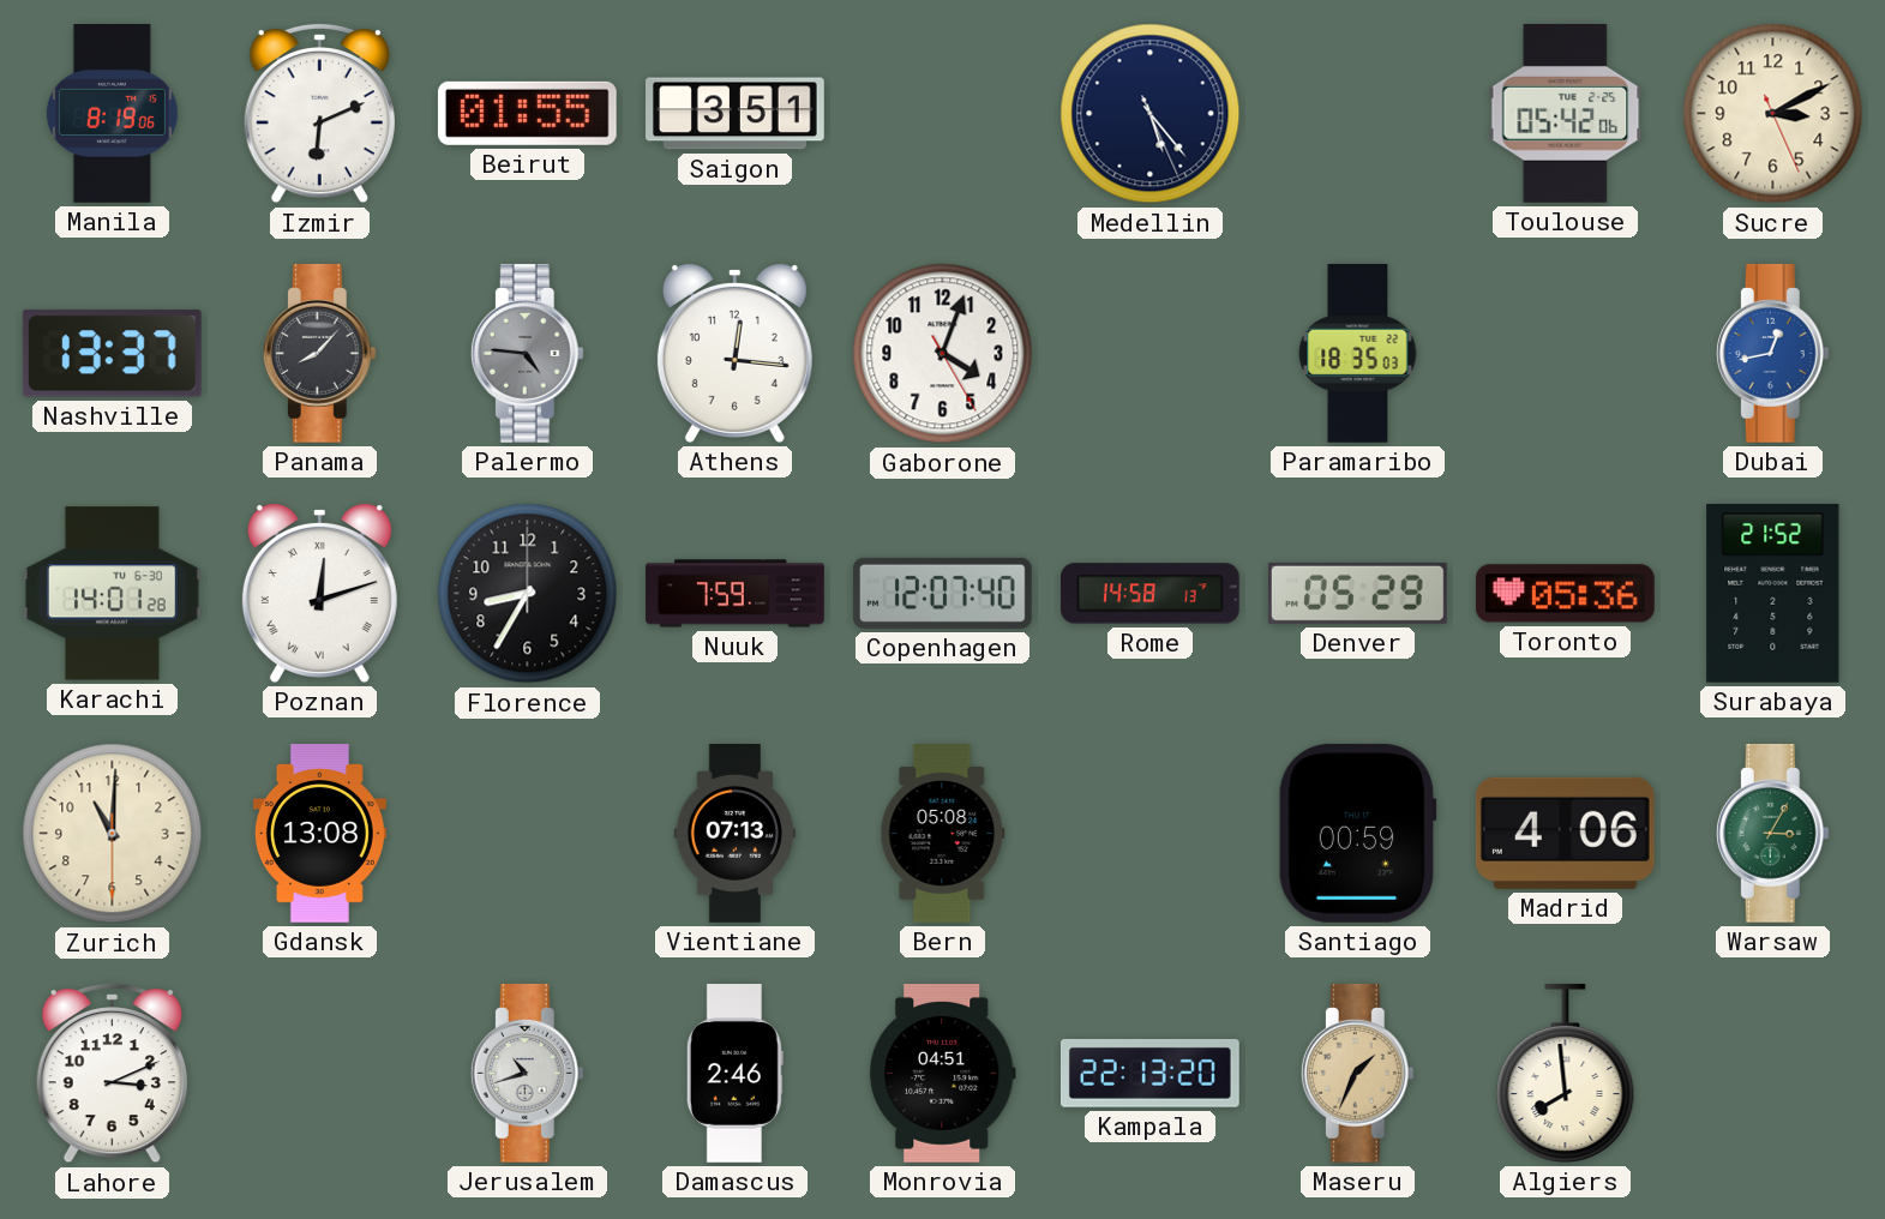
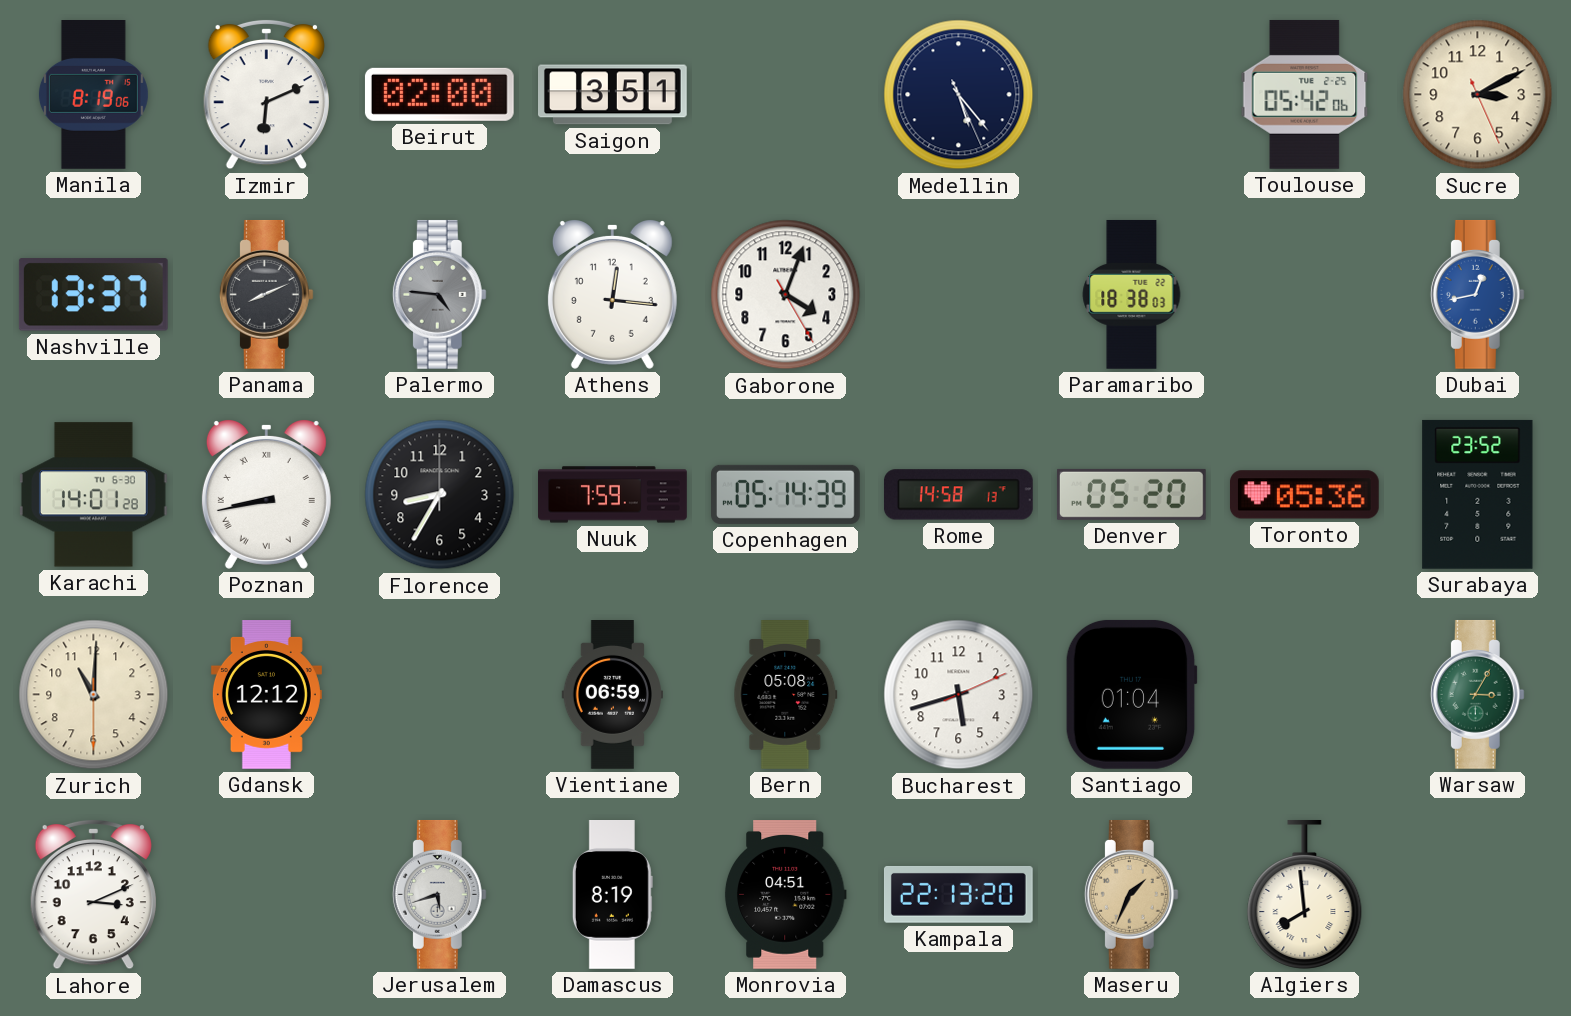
Beirut: 01:55 -> 02:00 (439, 94)
Panama: 8:07 -> 8:11 (266, 294)
Paramaribo: 18:35 -> 18:38 (1132, 294)
Poznan: 12:12 -> 8:43 (266, 495)
Copenhagen: 12:07 -> 05:14 (786, 494)
Denver: 05:29 -> 05:20 (1131, 494)
Surabaya: 21:52 -> 23:52 (1478, 494)
Gdansk: 13:08 -> 12:12 (266, 695)
Vientiane: 07:13 -> 06:59 (612, 695)
Bucharest: none -> 5:42 (959, 695)
Santiago: 00:59 -> 01:04 (1131, 694)
Madrid: 4:06 -> none (1565, 833)
Jerusalem: 10:42 -> 5:42 (439, 894)
Damascus: 2:46 -> 8:19 (612, 895)
